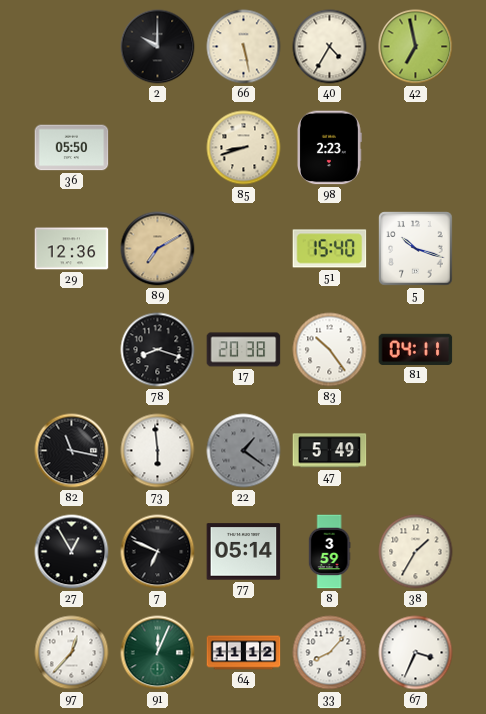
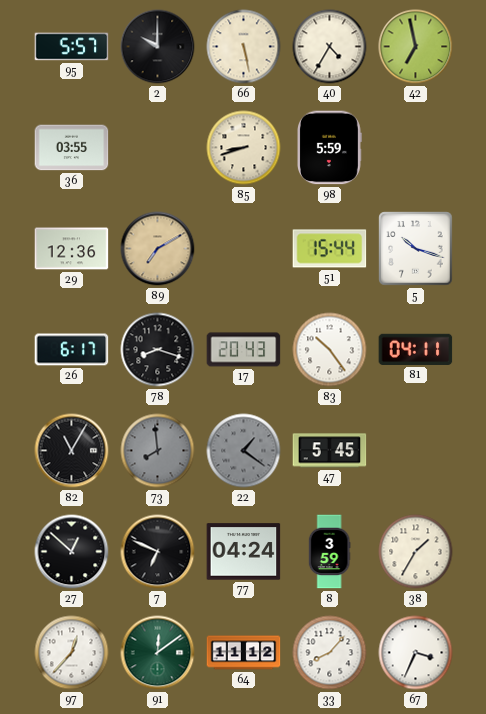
95: none -> 5:57 (72, 47)
36: 05:50 -> 03:55 (72, 148)
98: 2:23 -> 5:59 (330, 148)
51: 15:40 -> 15:44 (330, 249)
26: none -> 6:17 (72, 350)
17: 20:38 -> 20:43 (244, 350)
82: 11:17 -> 11:05 (72, 451)
73: 5:59 -> 7:59 (158, 451)
73 dial: white -> grey (158, 451)
47: 5:49 -> 5:45 (330, 451)
27: 12:55 -> 12:52 (72, 552)
77: 05:14 -> 04:24 (244, 552)
91: 12:04 -> 12:09 (158, 653)
